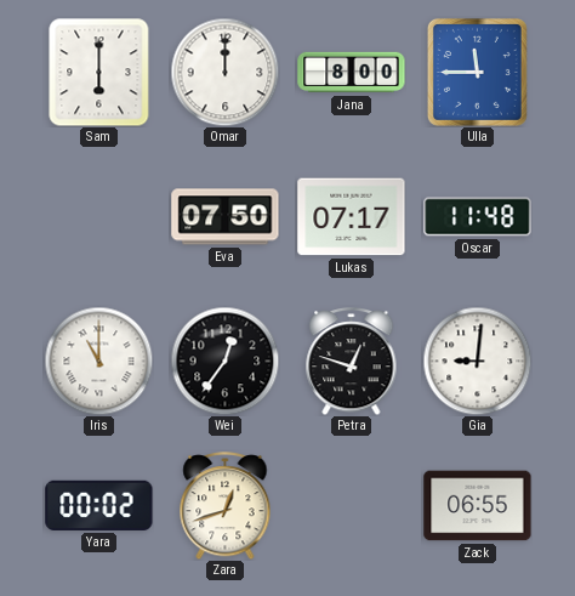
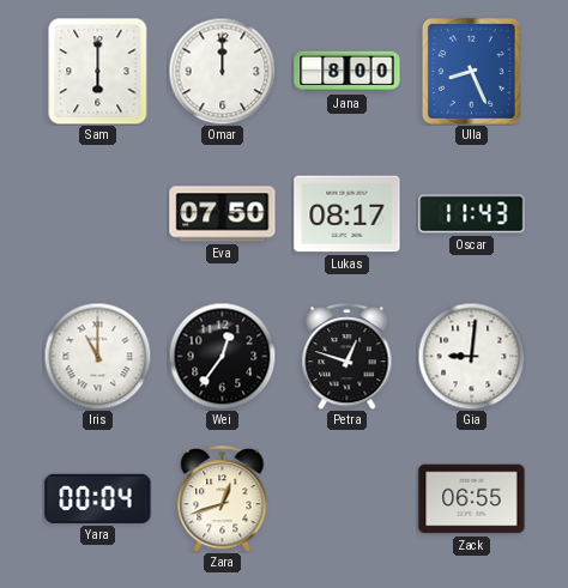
Ulla: 11:45 -> 8:26 (471, 71)
Lukas: 07:17 -> 08:17 (348, 214)
Oscar: 11:48 -> 11:43 (472, 214)
Yara: 00:02 -> 00:04 (98, 498)
